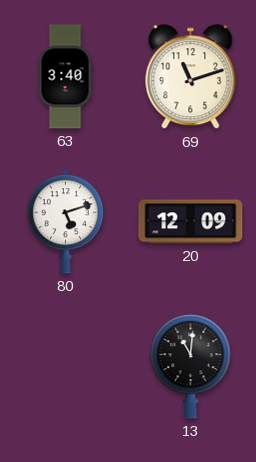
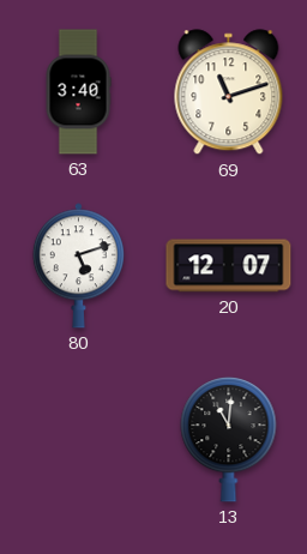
20: 12:09 -> 12:07 (229, 266)
